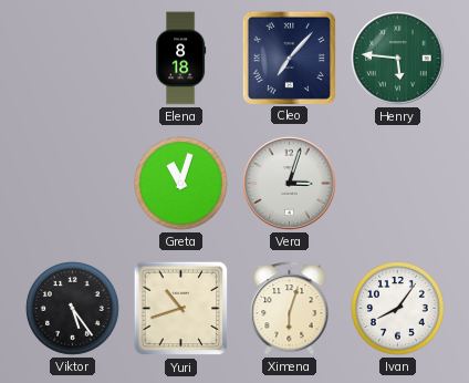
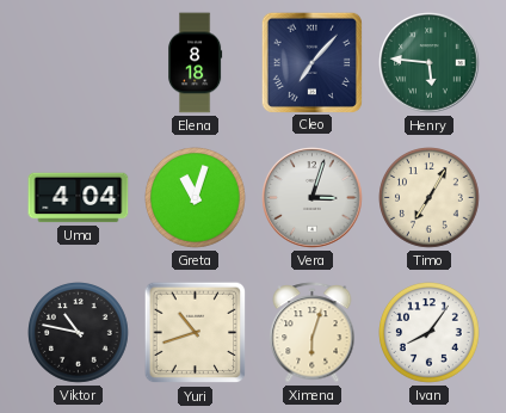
Uma: none -> 4:04 (79, 198)
Timo: none -> 7:05 (430, 198)
Viktor: 5:24 -> 10:47 (79, 333)
